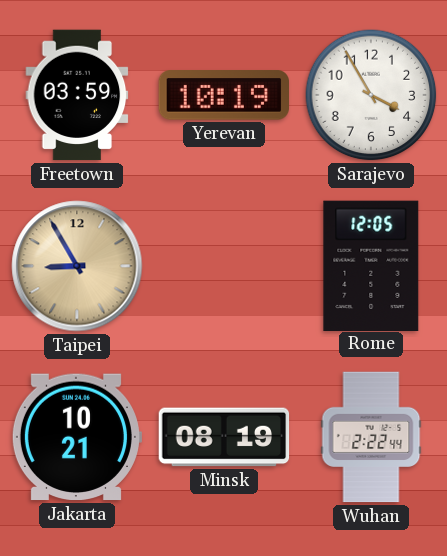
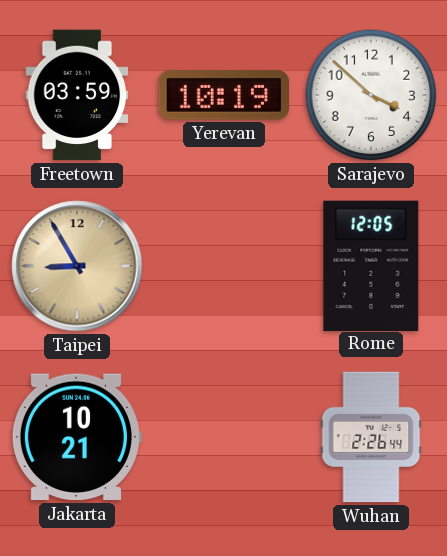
Sarajevo: 3:55 -> 3:52 (371, 95)
Minsk: 08:19 -> none (224, 437)
Wuhan: 2:22 -> 2:26 (371, 437)
